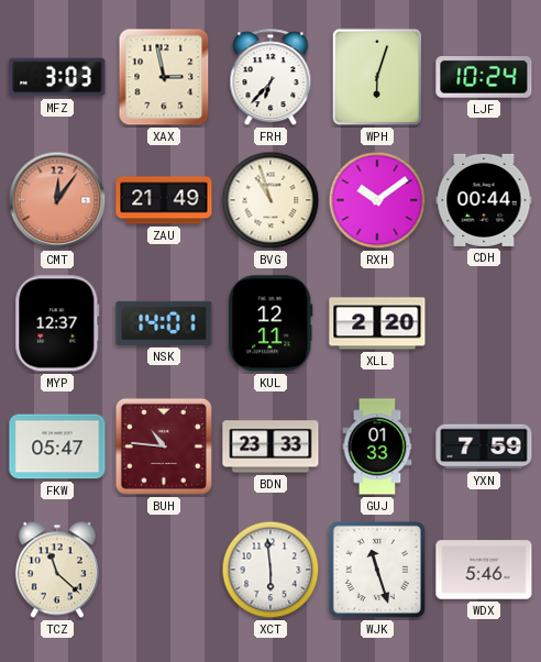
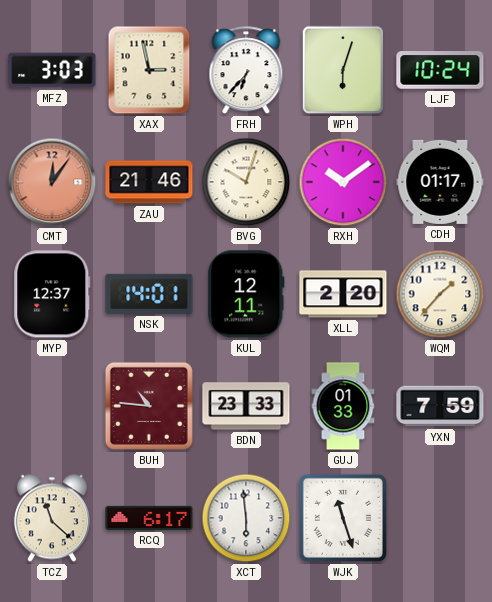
ZAU: 21:49 -> 21:46 (149, 182)
BVG: 10:57 -> 10:03 (246, 182)
CDH: 00:44 -> 01:17 (440, 182)
WQM: none -> 1:37 (440, 294)
FKW: 05:47 -> none (57, 446)
RCQ: none -> 6:17 (149, 518)
WDX: 5:46 -> none (484, 570)
